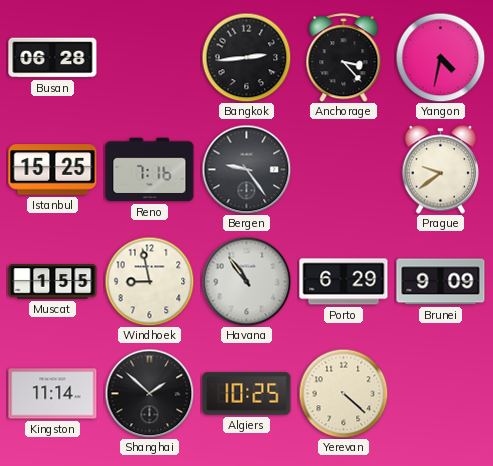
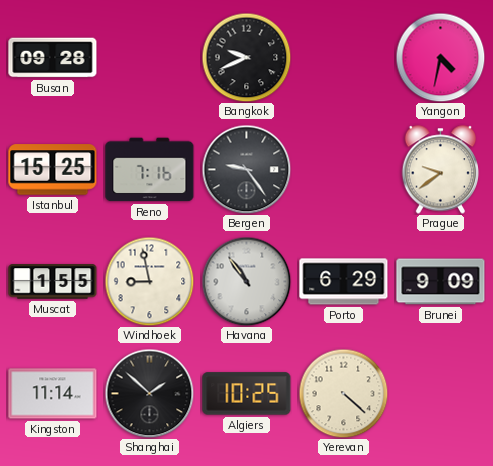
Busan: 06:28 -> 09:28 (53, 58)
Bangkok: 2:44 -> 9:41 (246, 57)
Anchorage: 3:23 -> none (344, 58)
